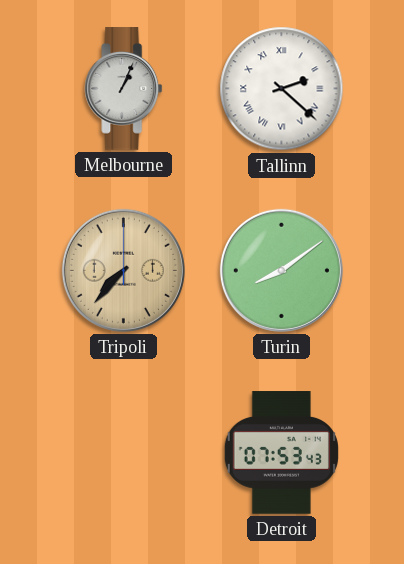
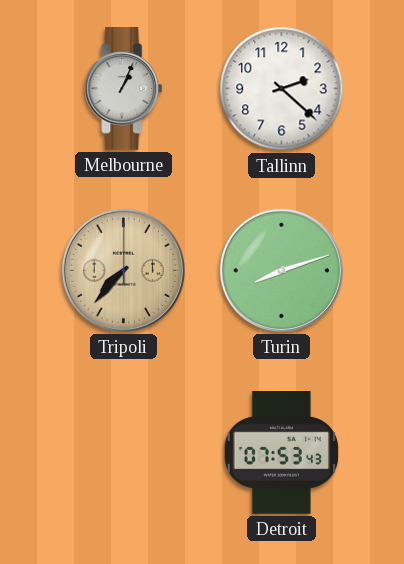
Tallinn numerals: Roman -> Arabic (282, 89)
Turin: 8:09 -> 8:12 (281, 270)
